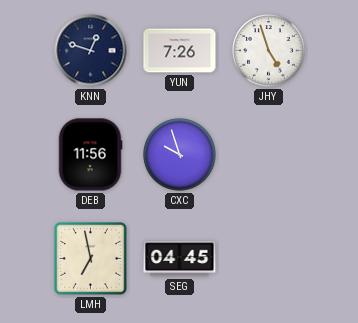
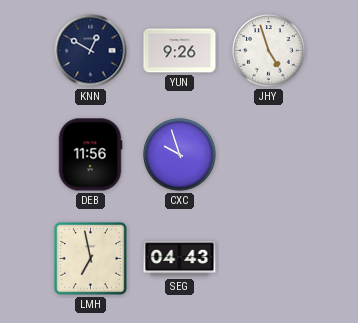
KNN: 12:48 -> 12:50 (91, 51)
YUN: 7:26 -> 9:26 (180, 51)
SEG: 04:45 -> 04:43 (180, 259)
